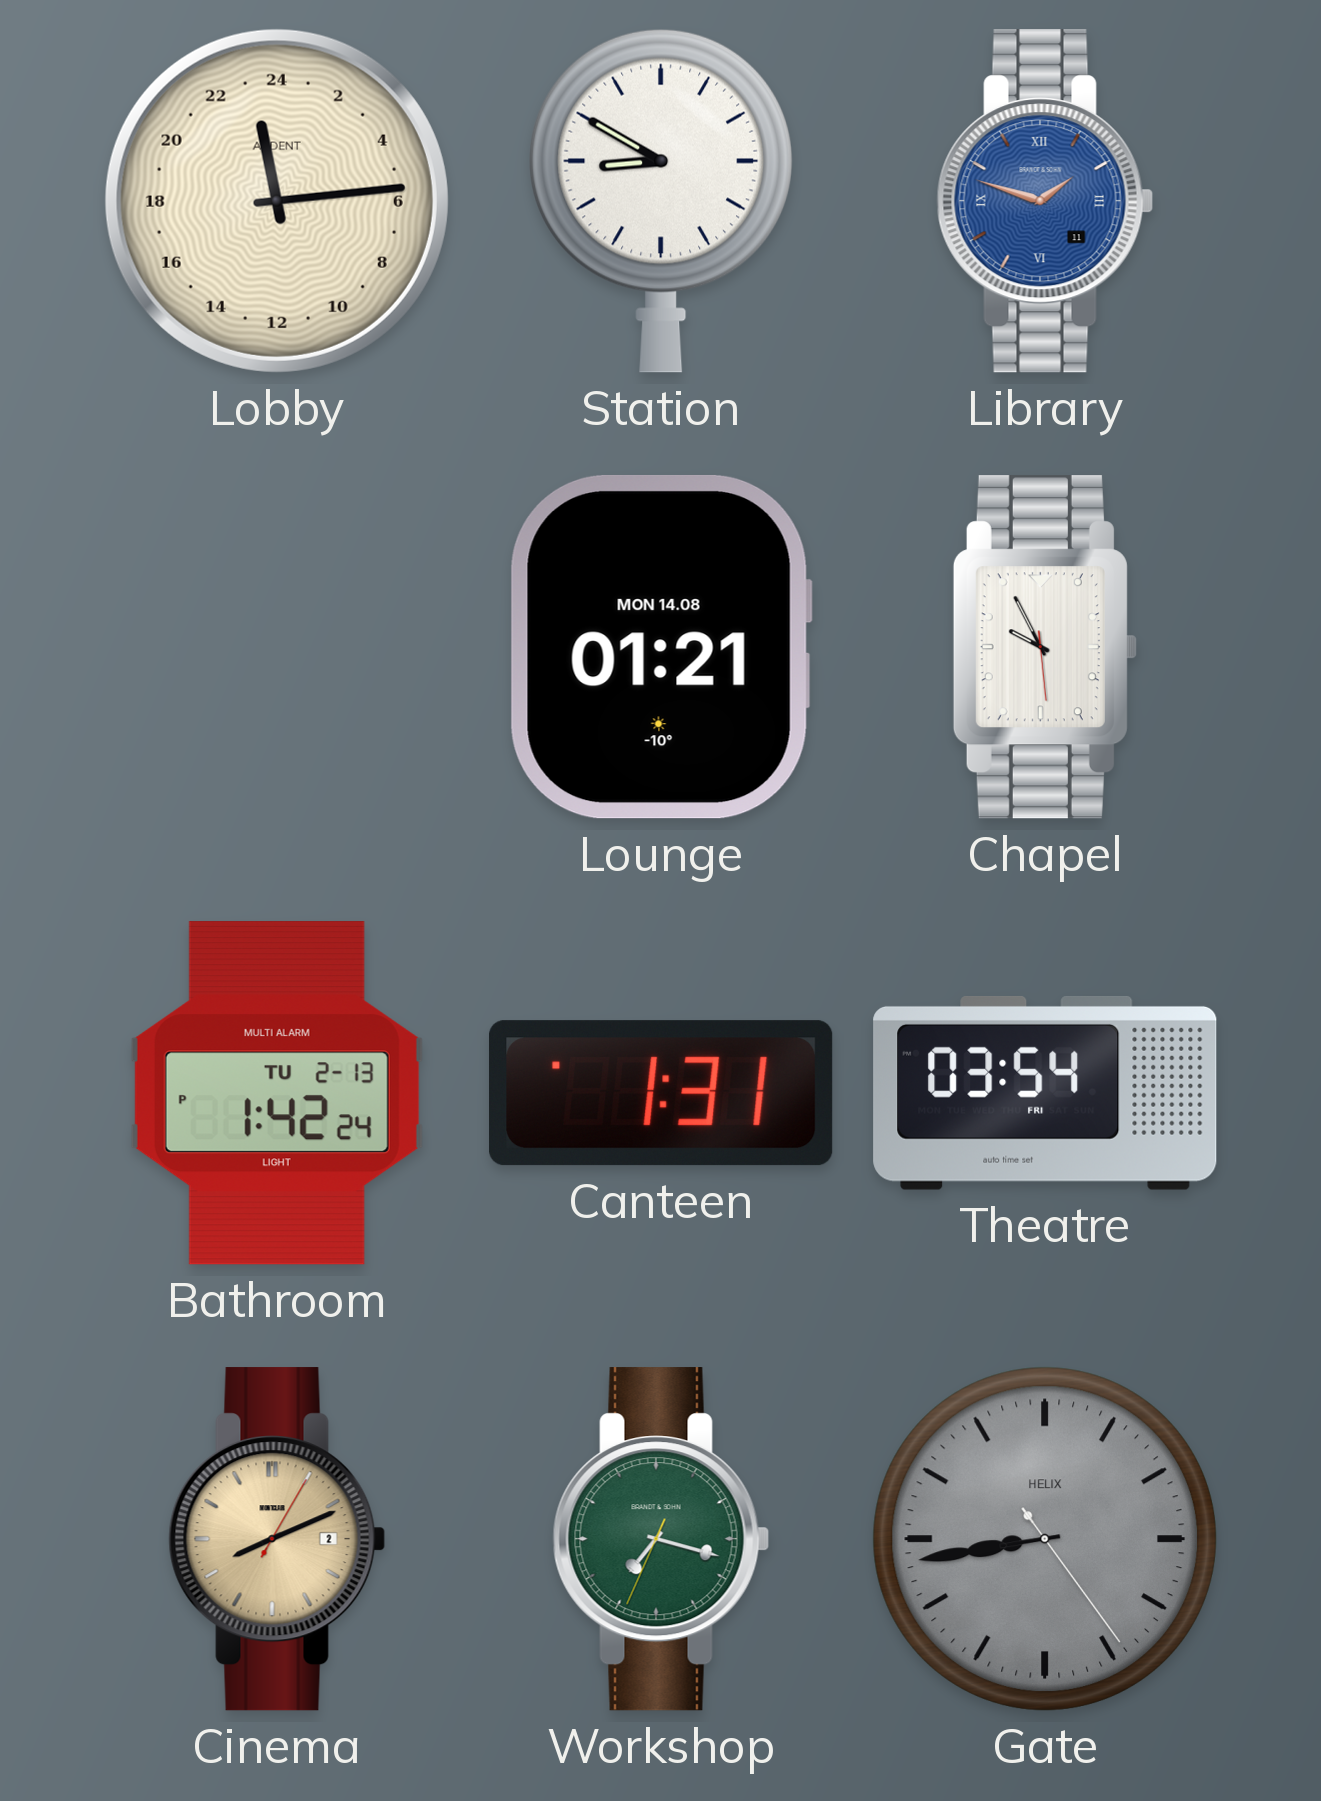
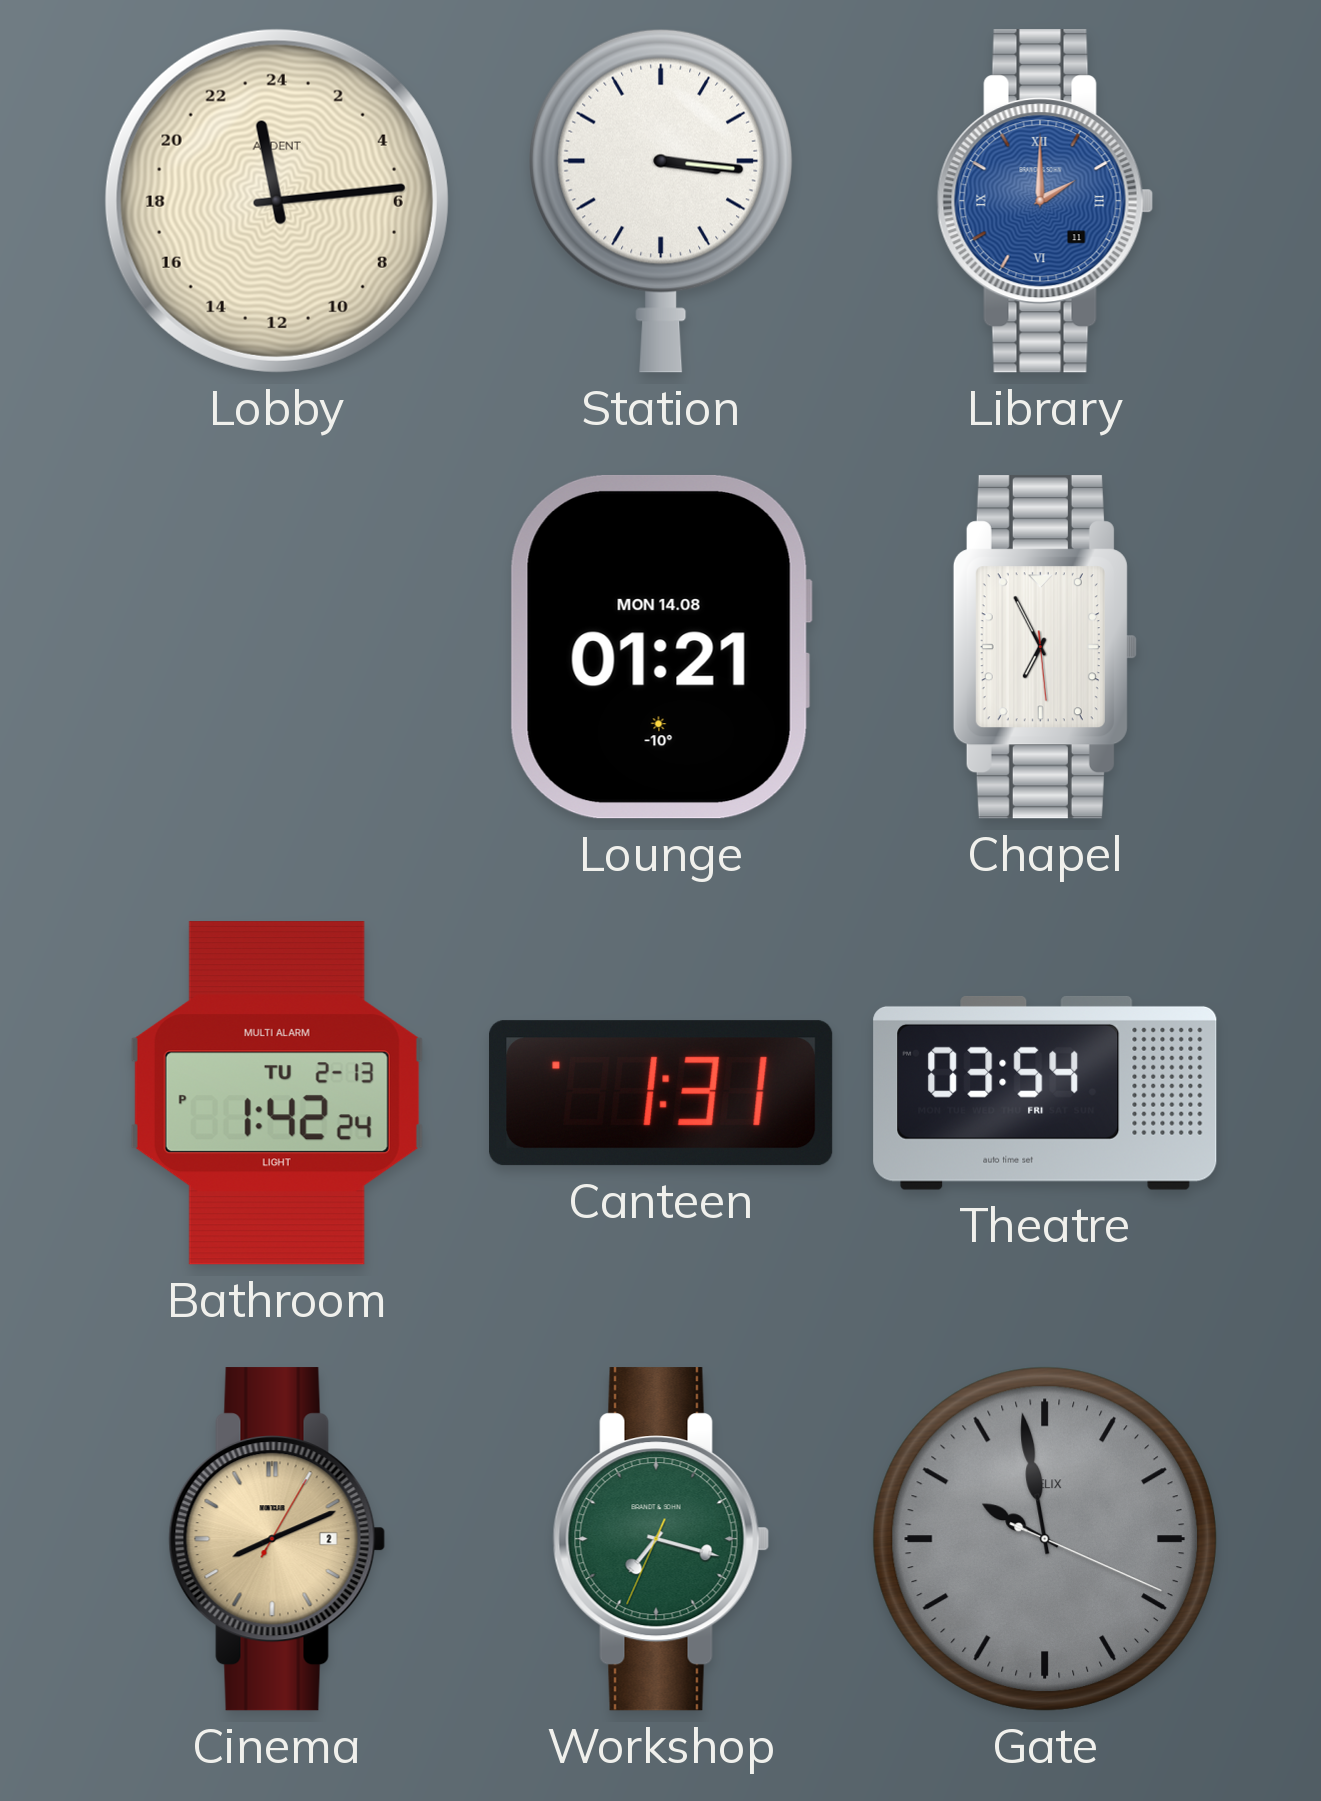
Station: 8:50 -> 3:16 (660, 201)
Library: 1:48 -> 2:00 (1045, 201)
Chapel: 9:55 -> 6:55 (1045, 647)
Gate: 8:43 -> 9:58 (1045, 1539)
